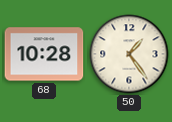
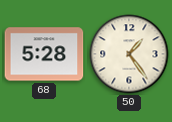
68: 10:28 -> 5:28 (44, 54)
